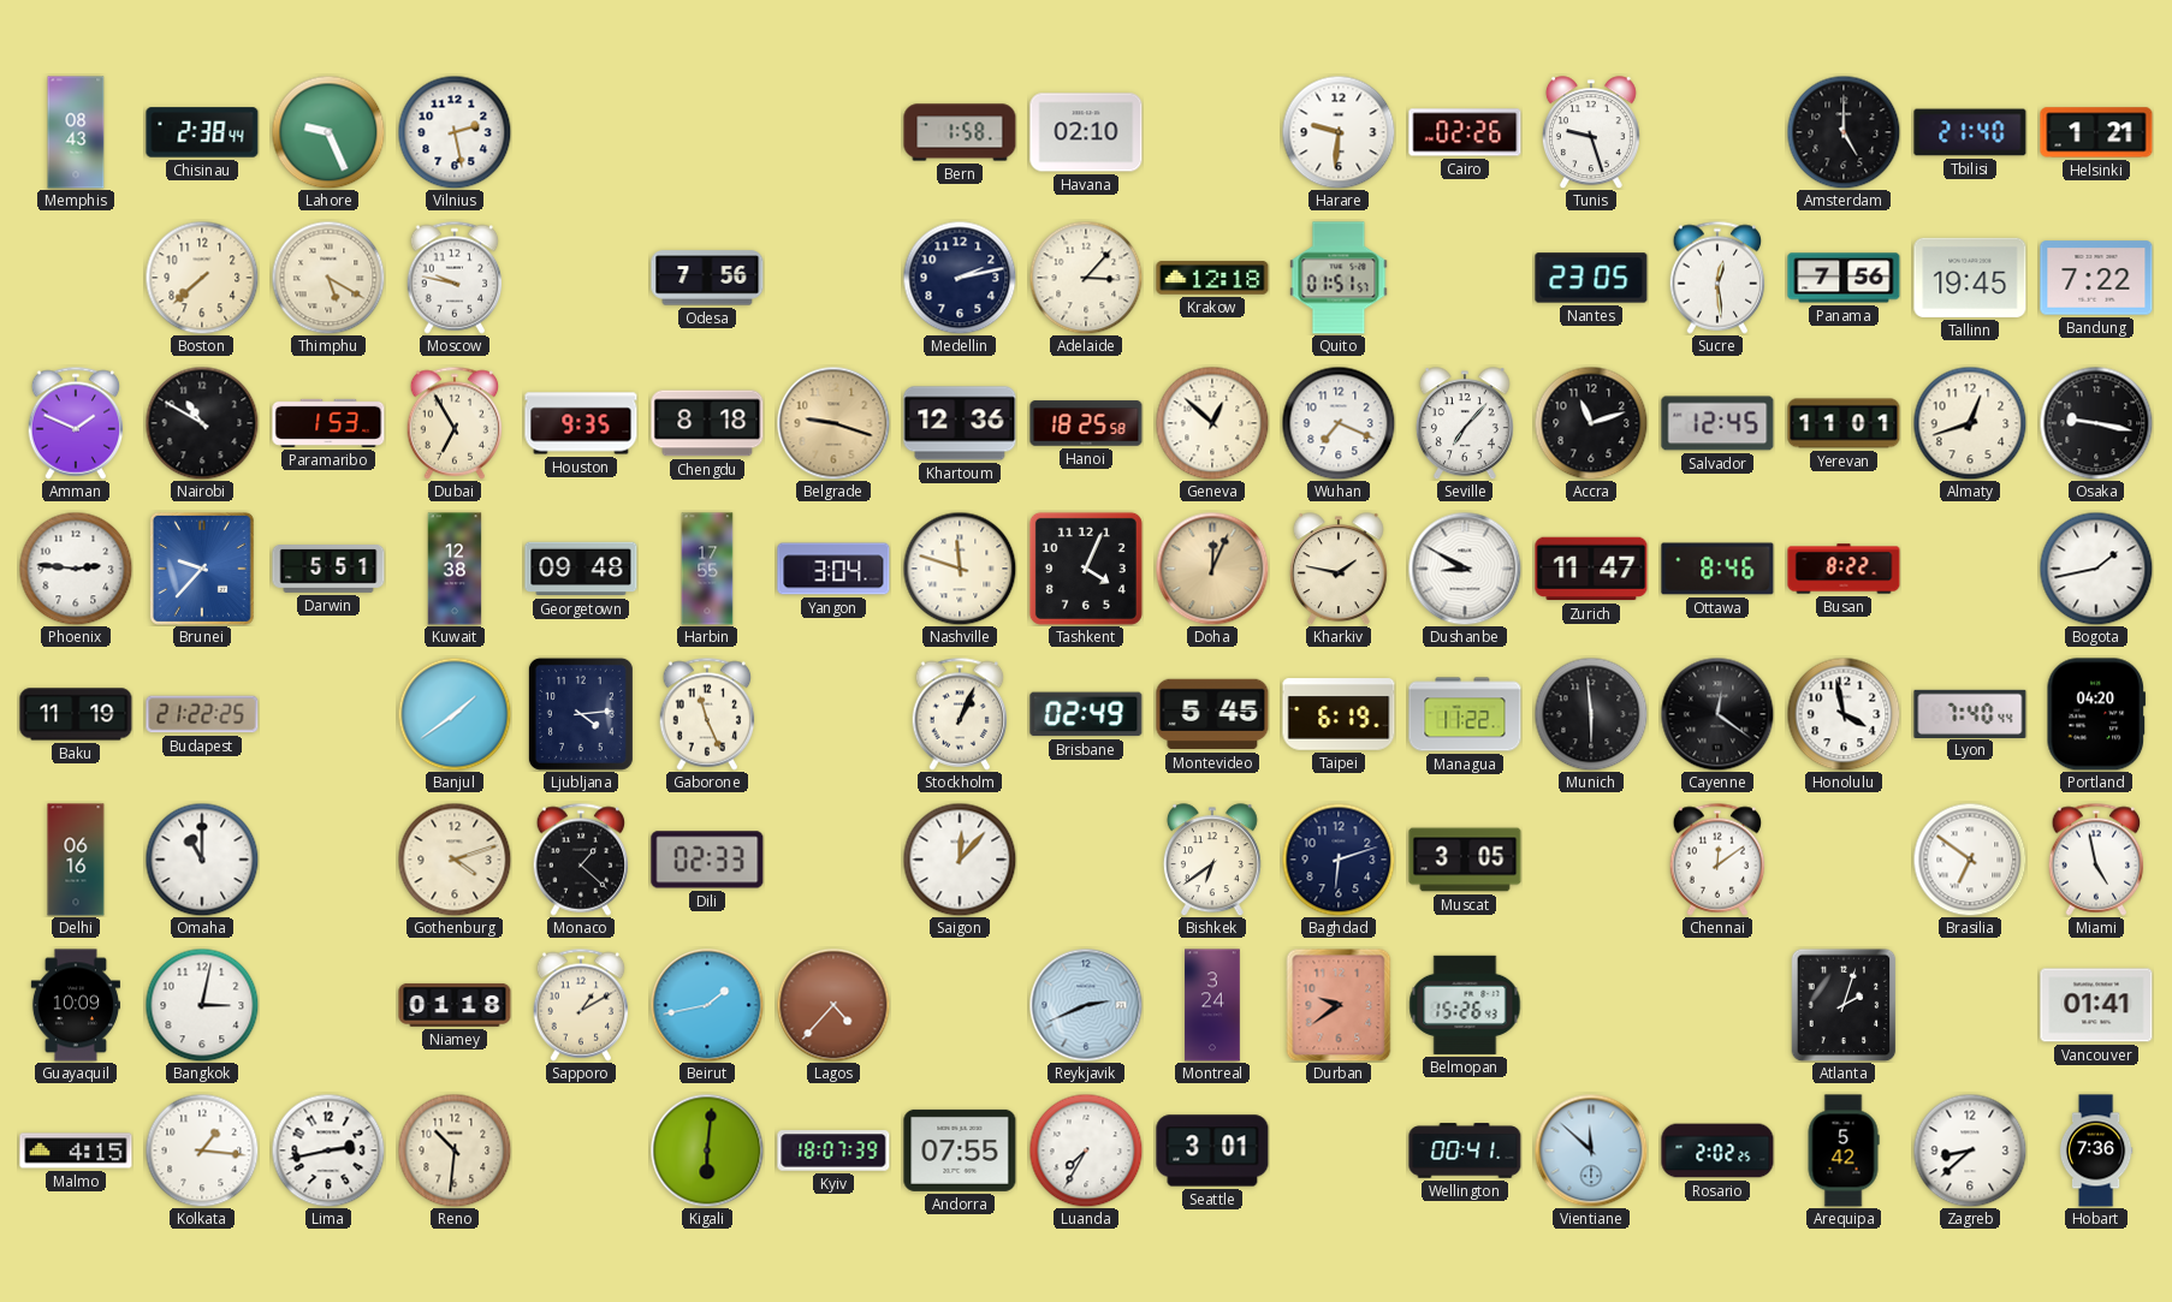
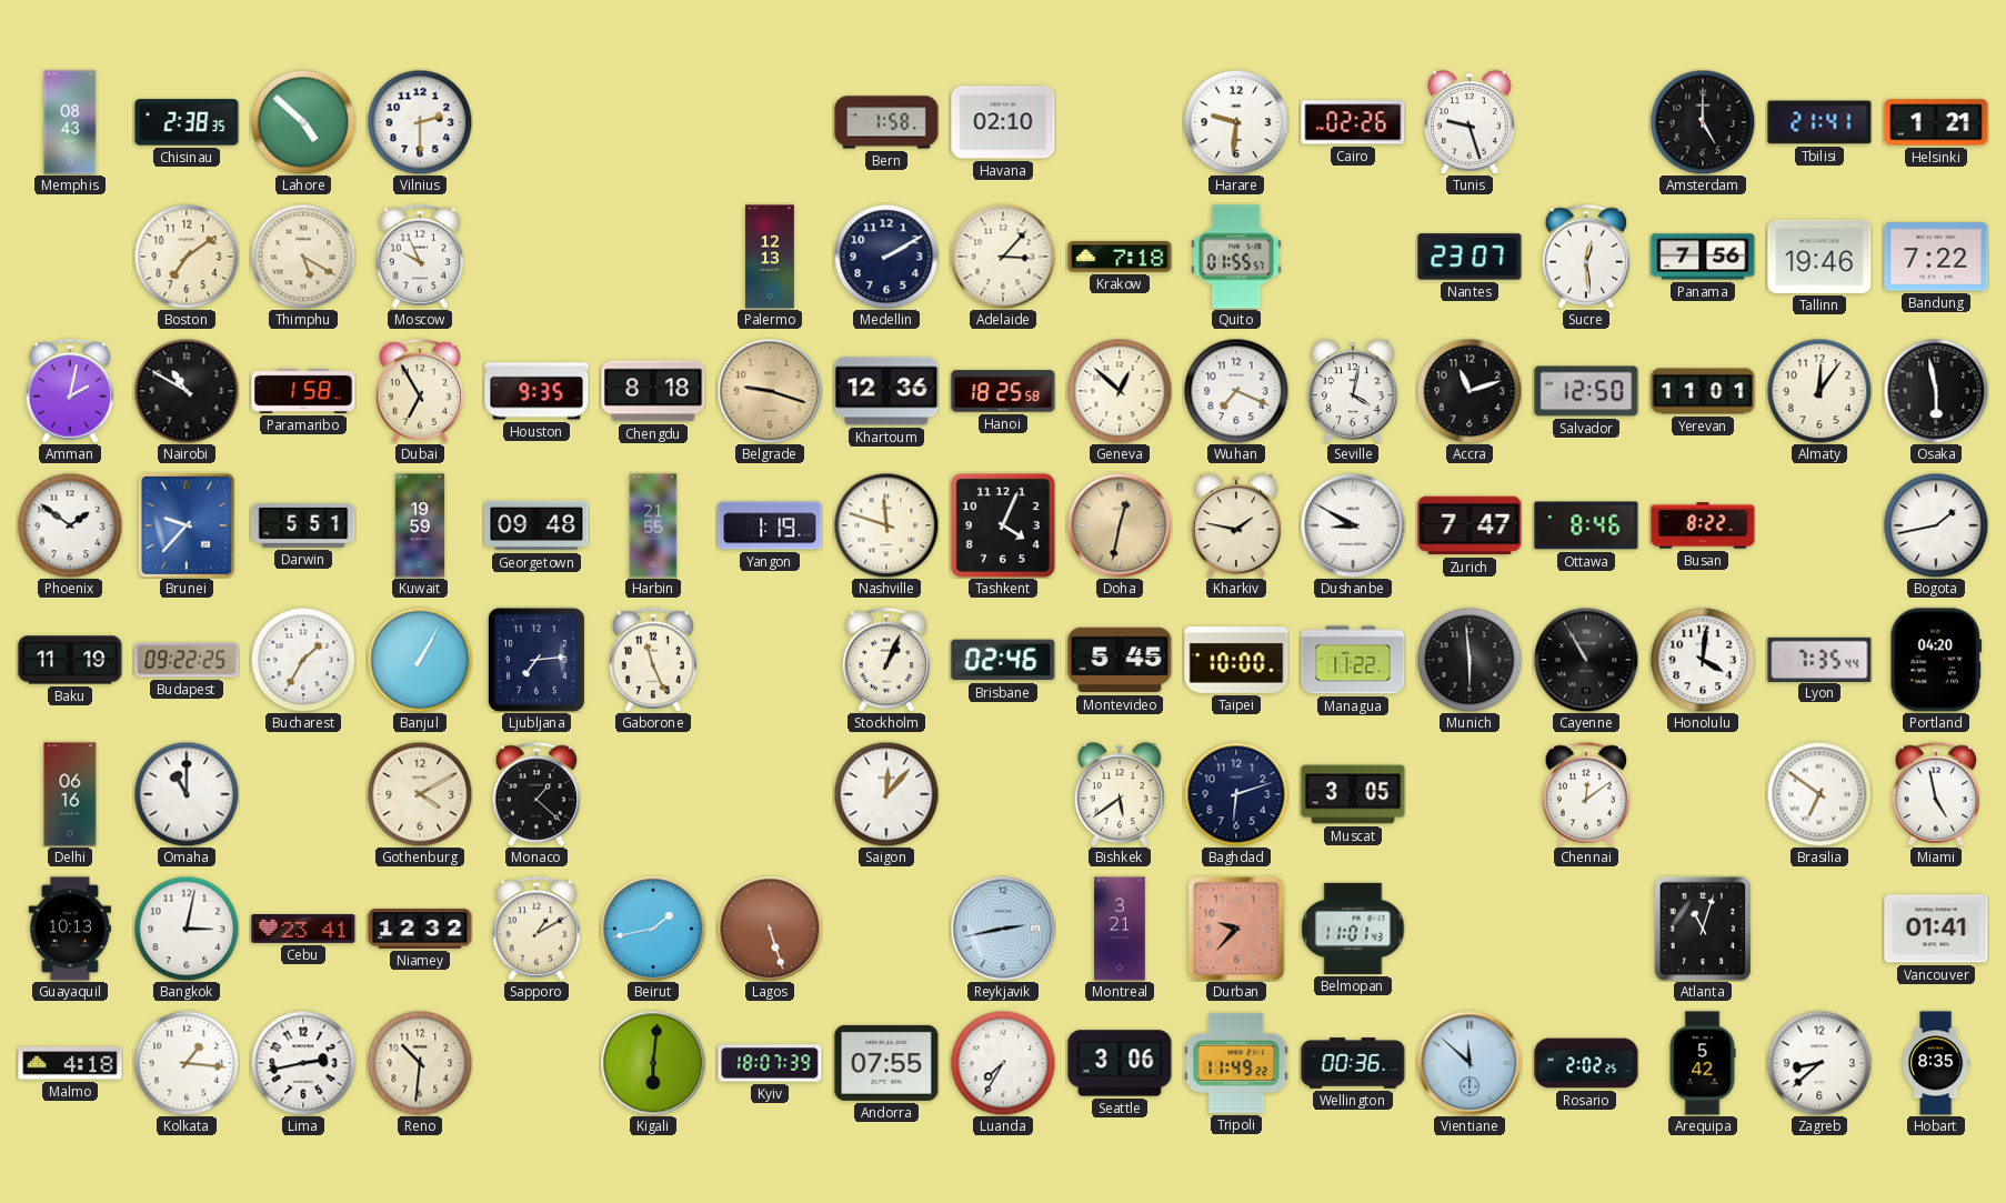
Chisinau: 2:38:44 -> 2:38:35 (187, 122)
Lahore: 9:26 -> 4:52 (303, 122)
Vilnius: 2:28 -> 2:30 (420, 122)
Tbilisi: 21:40 -> 21:41 (1819, 122)
Boston: 7:38 -> 7:09 (187, 257)
Moscow: 9:47 -> 9:56 (420, 257)
Odesa: 7:56 -> none (707, 278)
Palermo: none -> 12:13 (770, 257)
Medellin: 2:13 -> 2:10 (886, 257)
Krakow: 12:18 -> 7:18 (1120, 257)
Quito: 01:51 -> 01:55 (1236, 257)
Nantes: 23:05 -> 23:07 (1470, 257)
Tallinn: 19:45 -> 19:46 (1819, 257)
Amman: 1:49 -> 2:02 (70, 391)
Paramaribo: 1:53 -> 1:58 (303, 391)
Seville: 7:07 -> 4:02 (1353, 391)
Salvador: 12:45 -> 12:50 (1586, 391)
Almaty: 12:42 -> 12:06 (1819, 391)
Osaka: 9:17 -> 5:58 (1936, 391)
Phoenix: 2:46 -> 1:51 (70, 525)
Kuwait: 12:38 -> 19:59 (420, 525)
Harbin: 17:55 -> 21:55 (653, 525)
Yangon: 3:04 -> 1:19 (770, 525)
Doha: 12:04 -> 12:32 (1120, 525)
Zurich: 11:47 -> 7:47 (1470, 525)
Budapest: 21:22 -> 09:22 (187, 660)
Bucharest: none -> 1:35 (303, 660)
Banjul: 1:39 -> 1:05 (420, 660)
Ljubljana: 4:14 -> 7:14 (536, 660)
Brisbane: 02:49 -> 02:46 (1003, 660)
Taipei: 6:19 -> 10:00 (1236, 660)
Cayenne: 12:21 -> 10:55 (1586, 660)
Honolulu: 3:58 -> 4:01 (1703, 660)
Lyon: 7:40 -> 7:35 (1819, 659)
Gothenburg: 4:12 -> 4:10 (420, 794)
Dili: 02:33 -> none (707, 860)
Bishkek: 6:39 -> 5:39 (1120, 794)
Guayaquil: 10:09 -> 10:13 (70, 929)
Cebu: none -> 23:41 (303, 929)
Niamey: 01:18 -> 12:32 (420, 929)
Lagos: 4:37 -> 5:27 (770, 929)
Reykjavik: 2:41 -> 2:43 (1003, 929)
Montreal: 3:24 -> 3:21 (1120, 929)
Durban: 9:39 -> 9:37 (1236, 929)
Belmopan: 15:26 -> 11:01 (1353, 929)
Atlanta: 2:03 -> 11:03 (1703, 929)
Malmo: 4:15 -> 4:18 (70, 1063)
Seattle: 3:01 -> 3:06 (1120, 1063)
Tripoli: none -> 11:49 (1236, 1063)
Wellington: 00:41 -> 00:36 (1353, 1063)
Hobart: 7:36 -> 8:35 (1936, 1063)
